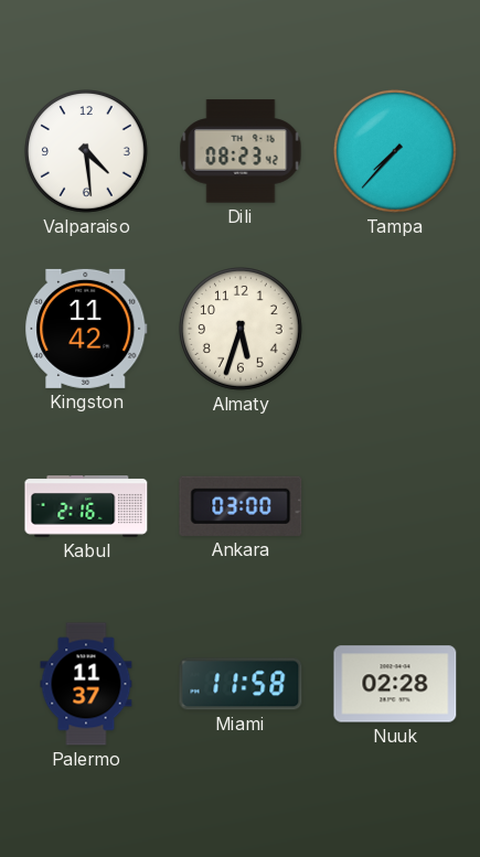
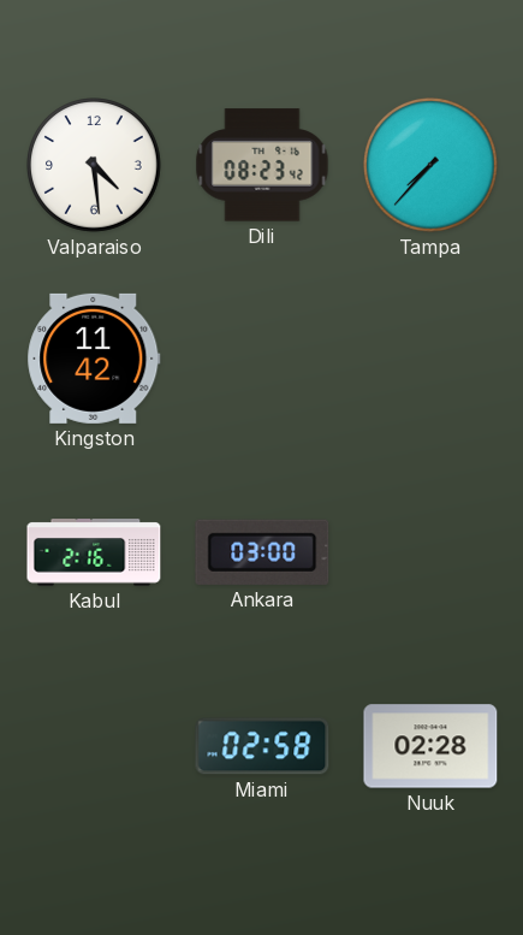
Almaty: 5:33 -> none (242, 330)
Palermo: 11:37 -> none (86, 684)
Miami: 11:58 -> 02:58 (262, 746)
